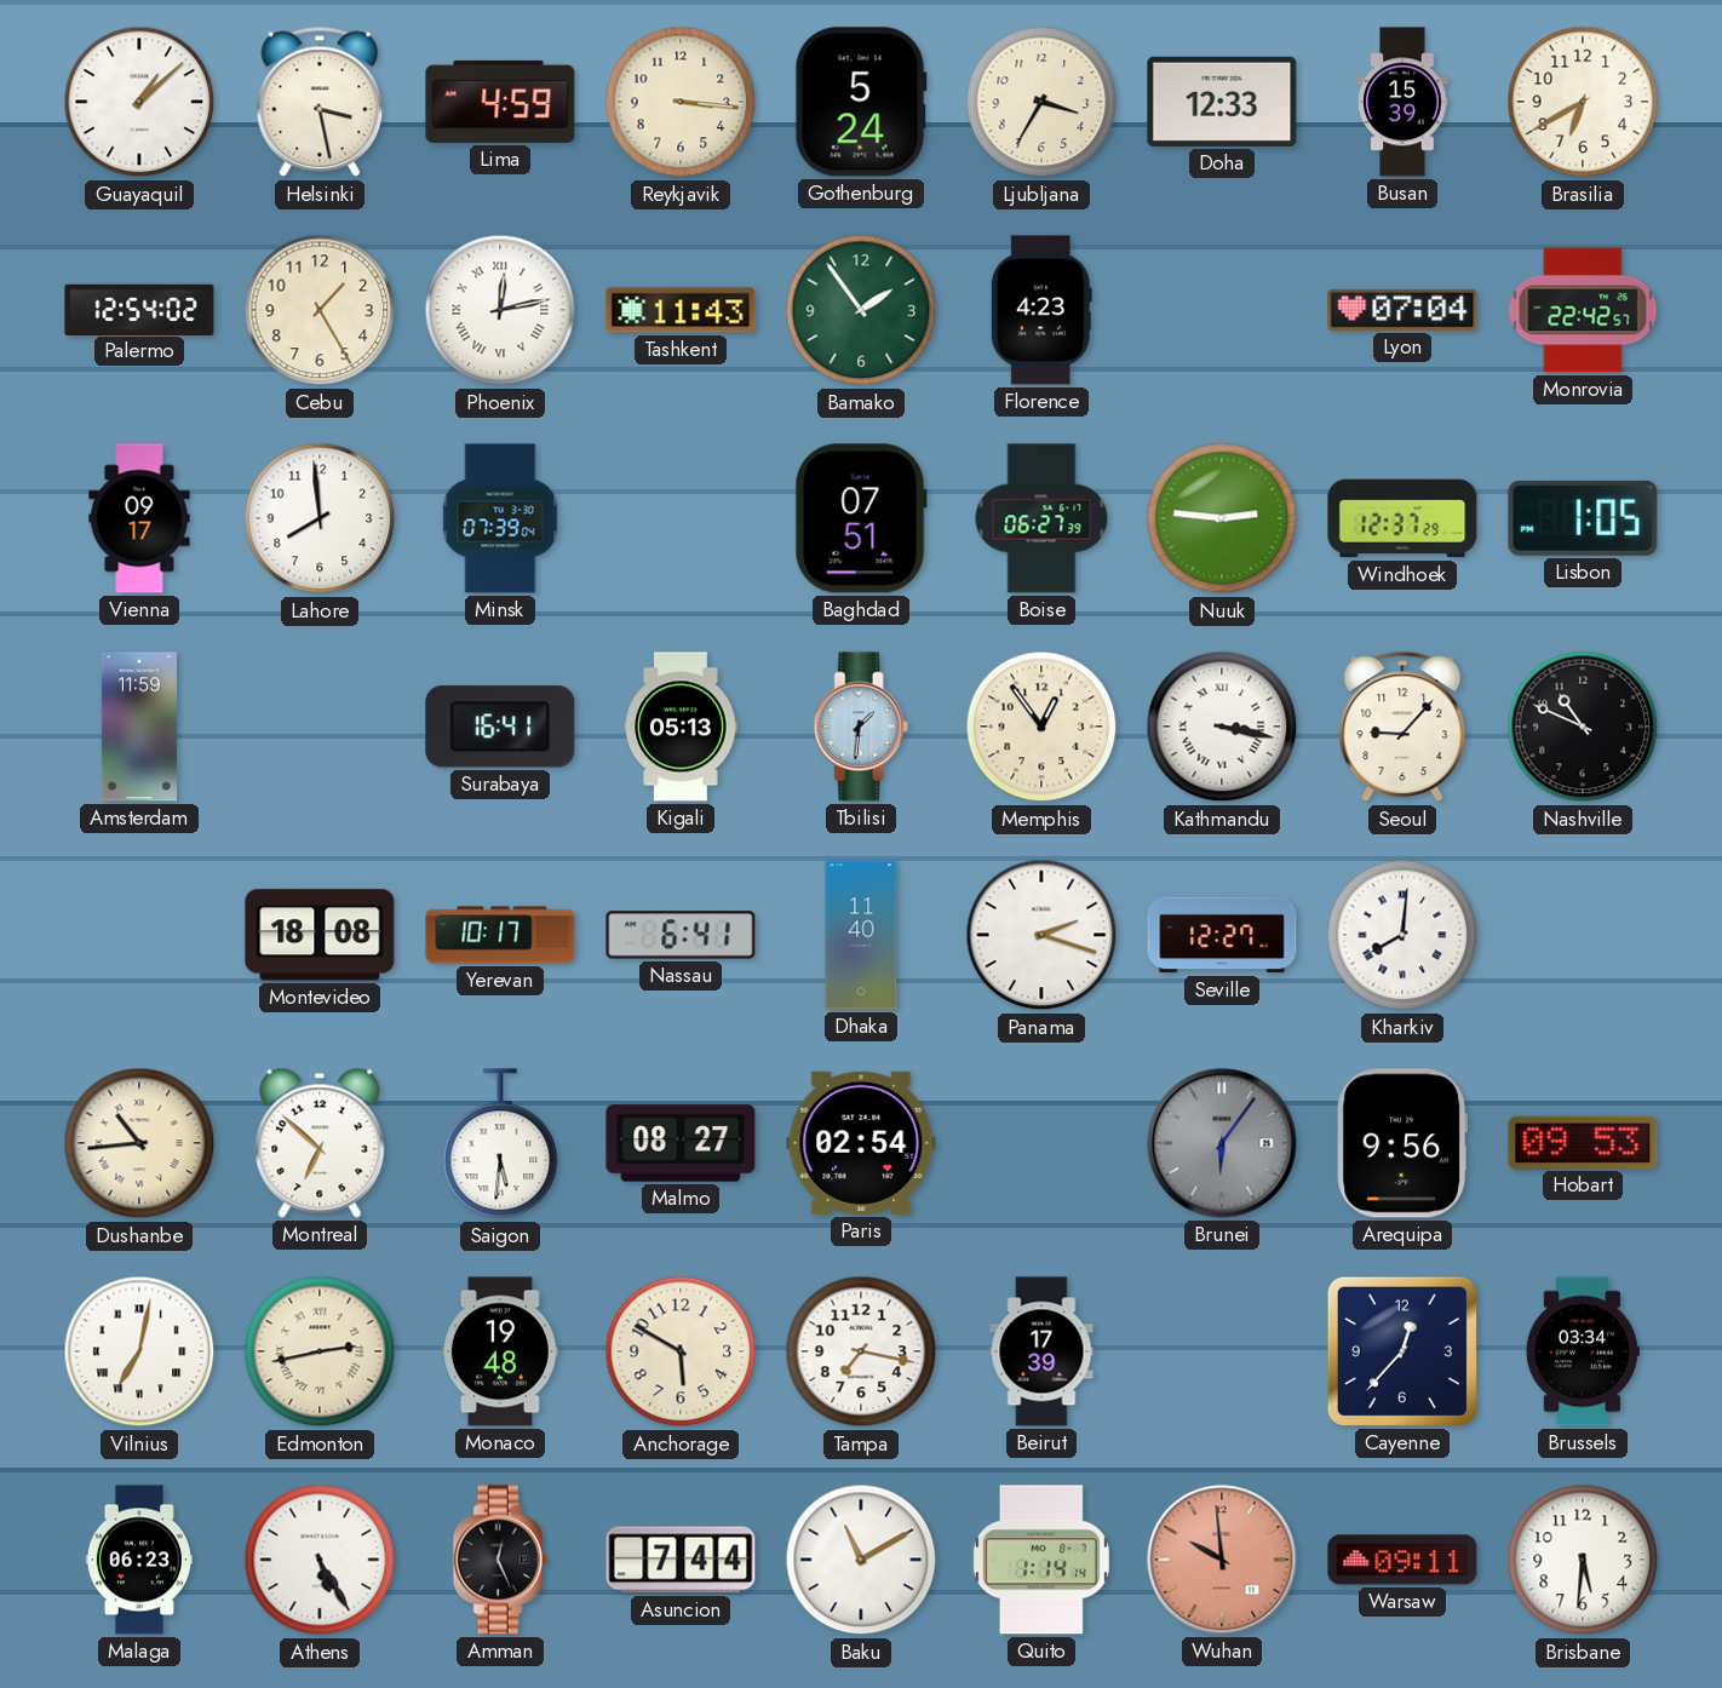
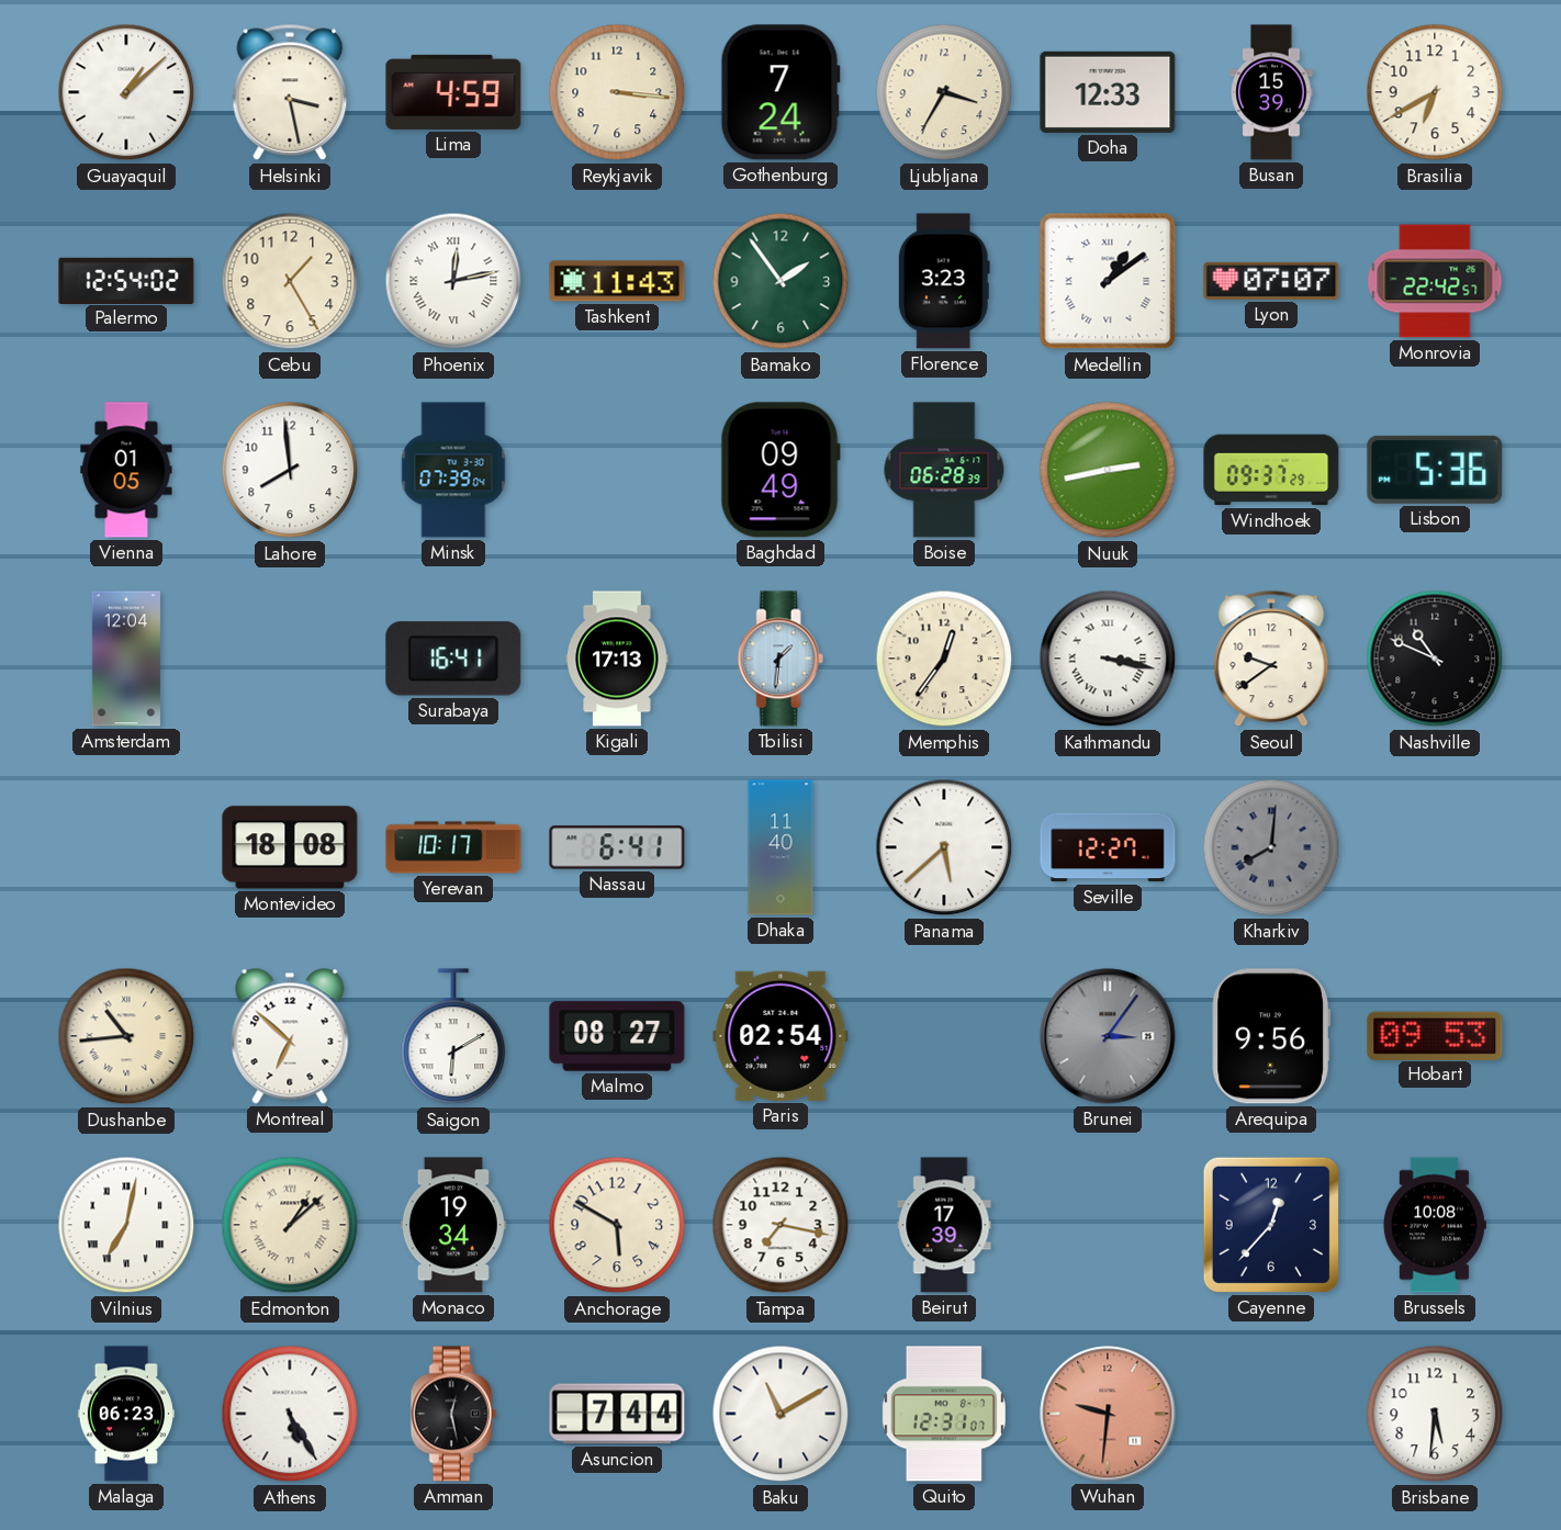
Gothenburg: 5:24 -> 7:24 (780, 92)
Florence: 4:23 -> 3:23 (944, 281)
Medellin: none -> 1:09 (1108, 281)
Lyon: 07:04 -> 07:07 (1271, 281)
Vienna: 09:17 -> 01:05 (126, 470)
Baghdad: 07:51 -> 09:49 (780, 470)
Boise: 06:27 -> 06:28 (944, 470)
Nuuk: 2:46 -> 2:43 (1108, 470)
Windhoek: 12:37 -> 09:37 (1271, 470)
Lisbon: 1:05 -> 5:36 (1435, 470)
Amsterdam: 11:59 -> 12:04 (126, 659)
Kigali: 05:13 -> 17:13 (617, 659)
Memphis: 12:54 -> 12:36 (944, 659)
Seoul: 9:07 -> 9:39 (1271, 659)
Panama: 2:18 -> 5:38 (944, 847)
Kharkiv dial: white -> grey (1271, 847)
Saigon: 5:31 -> 6:10 (453, 1037)
Brunei: 6:06 -> 3:06 (1108, 1036)
Edmonton: 2:43 -> 1:08 (290, 1225)
Monaco: 19:48 -> 19:34 (453, 1225)
Brussels: 03:34 -> 10:08 (1435, 1225)
Amman: 12:26 -> 12:28 (453, 1414)
Quito: 1:14 -> 12:31 (944, 1414)
Wuhan: 9:59 -> 9:31 (1108, 1414)
Warsaw: 09:11 -> none (1402, 1560)
